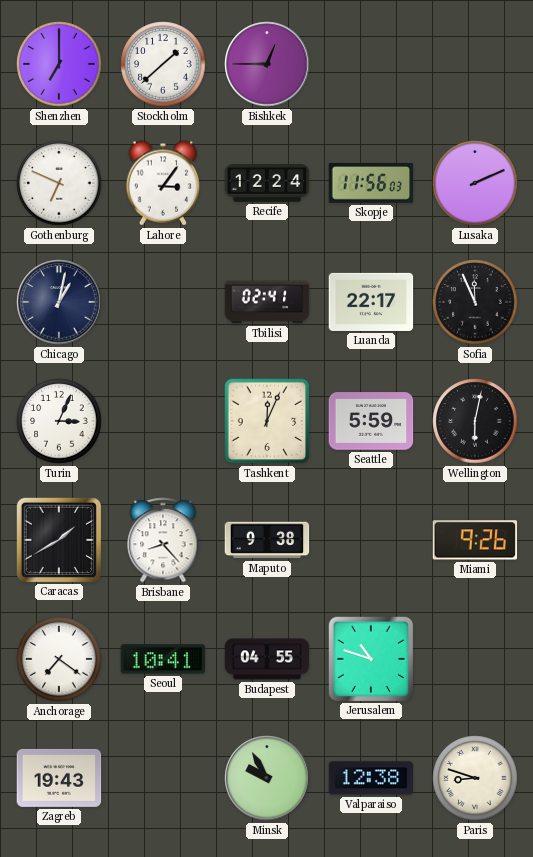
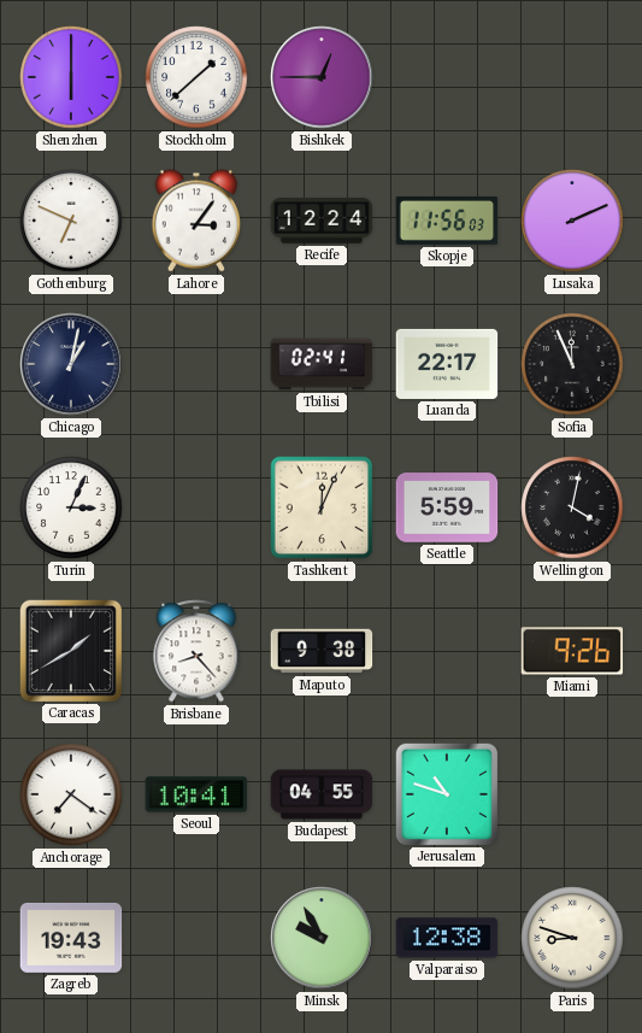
Shenzhen: 7:00 -> 6:00 (71, 77)
Wellington: 6:02 -> 4:02 (572, 507)
